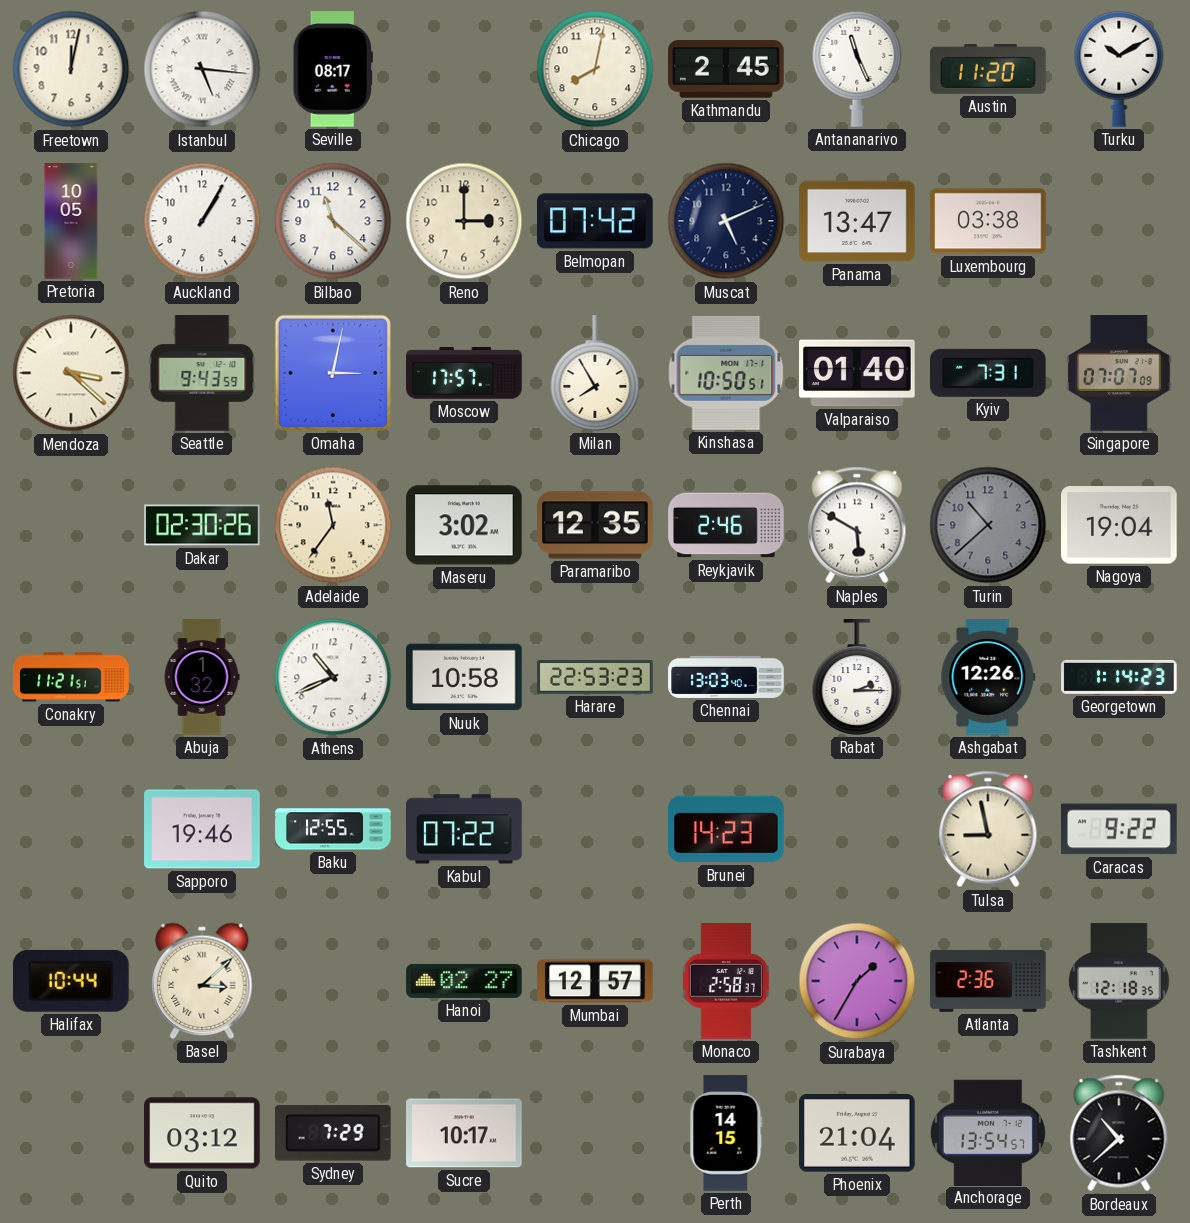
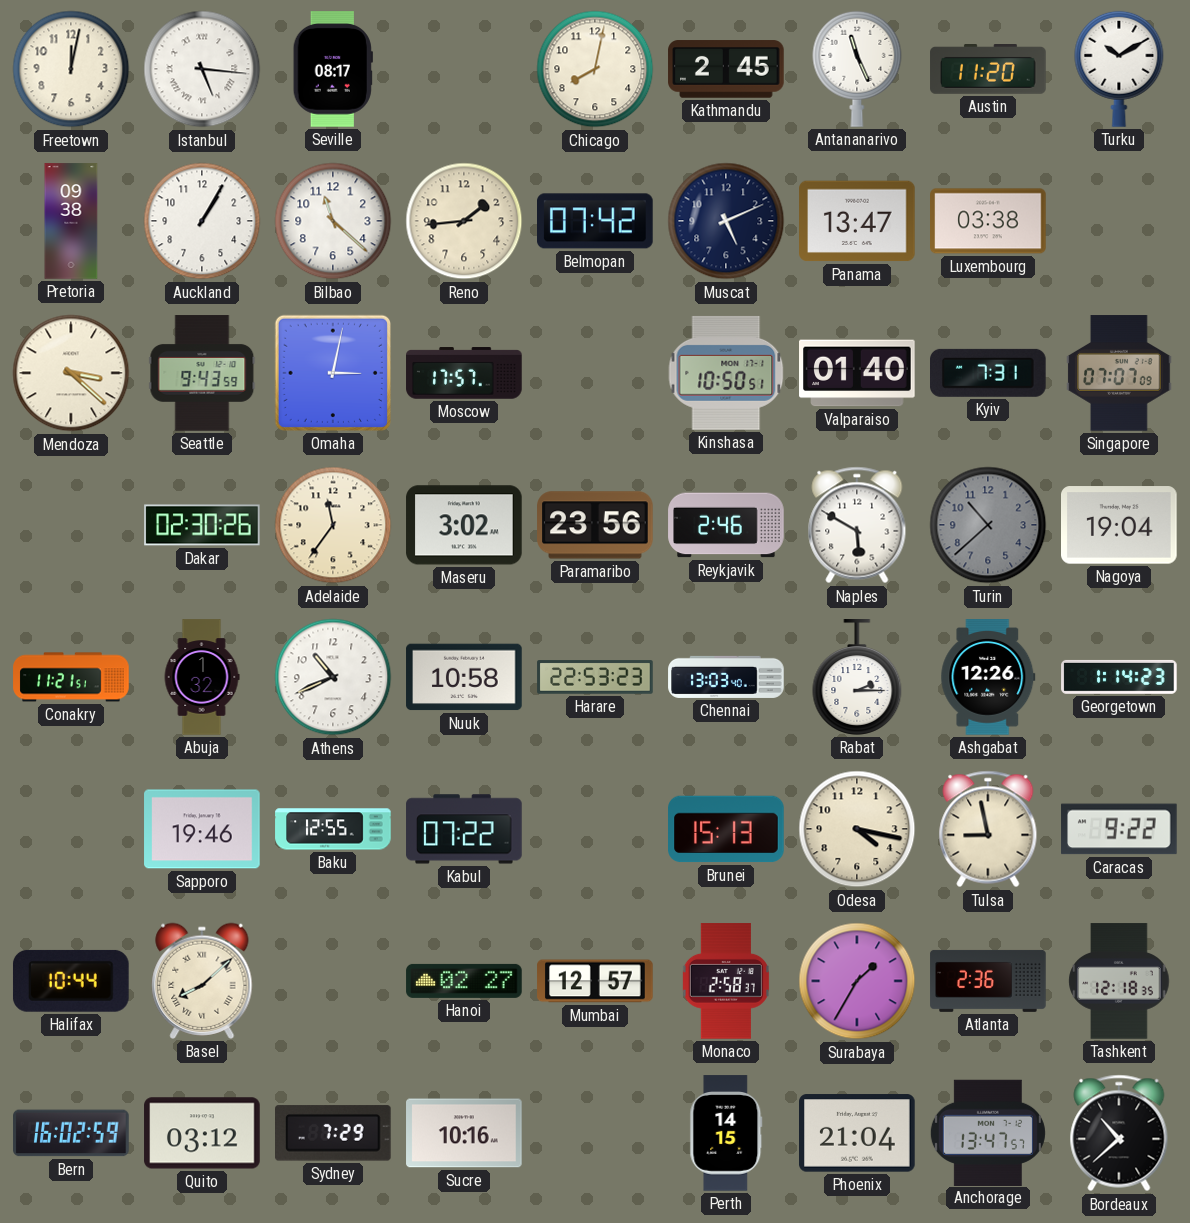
Pretoria: 10:05 -> 09:38 (71, 221)
Reno: 3:00 -> 1:44 (464, 221)
Milan: 7:55 -> none (595, 373)
Paramaribo: 12:35 -> 23:56 (595, 525)
Brunei: 14:23 -> 15:13 (726, 829)
Odesa: none -> 4:17 (857, 829)
Basel: 3:08 -> 8:08 (202, 981)
Bern: none -> 16:02 (71, 1133)
Sucre: 10:17 -> 10:16 (464, 1133)
Anchorage: 13:54 -> 13:47 (988, 1132)
